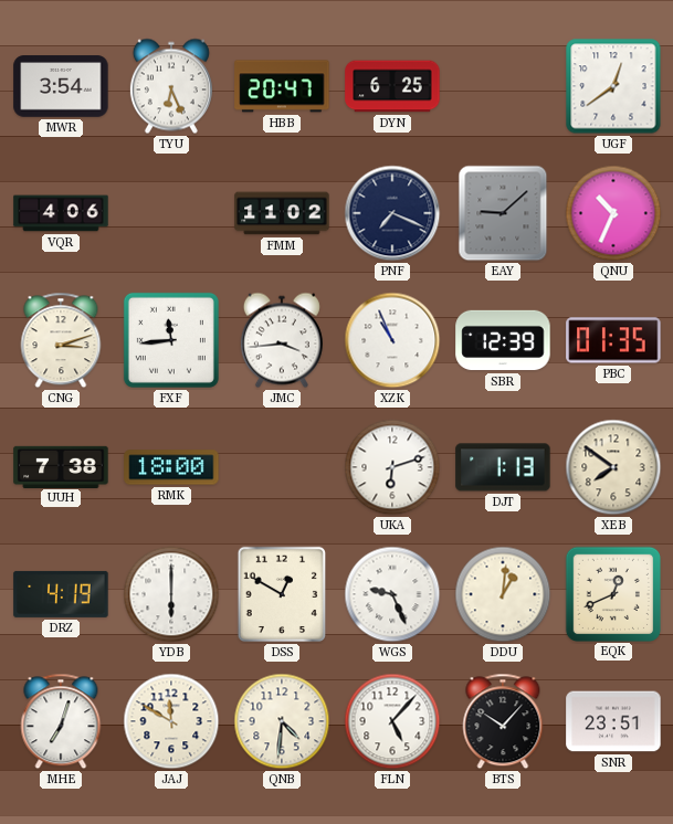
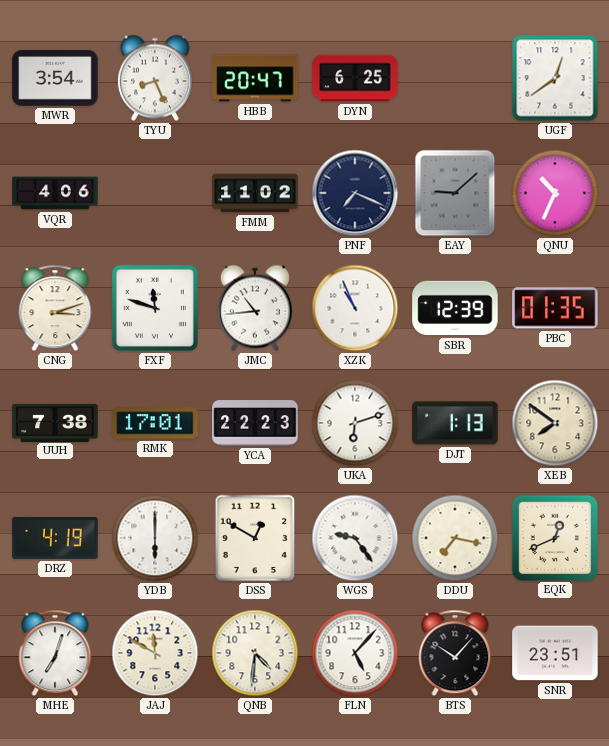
TYU: 6:26 -> 8:26 (155, 78)
FXF: 11:44 -> 11:48 (155, 308)
JMC: 3:44 -> 10:44 (255, 308)
RMK: 18:00 -> 17:01 (155, 423)
YCA: none -> 22:23 (255, 423)
WGS: 9:26 -> 9:24 (355, 538)
DDU: 1:01 -> 7:17 (455, 538)
